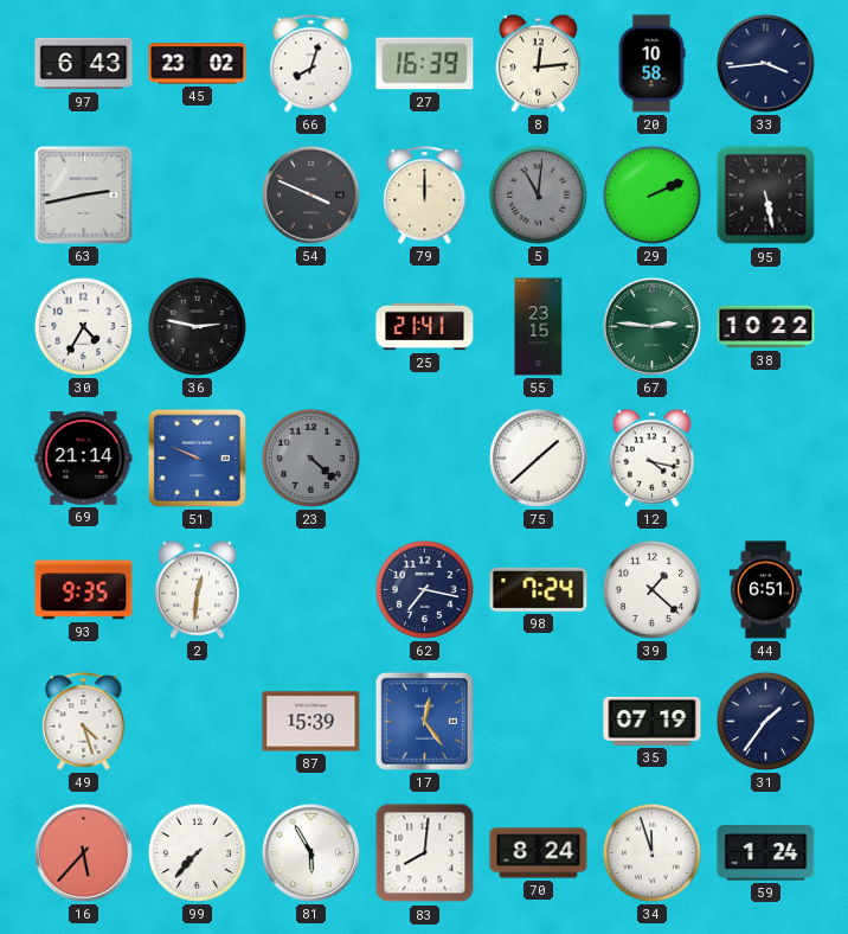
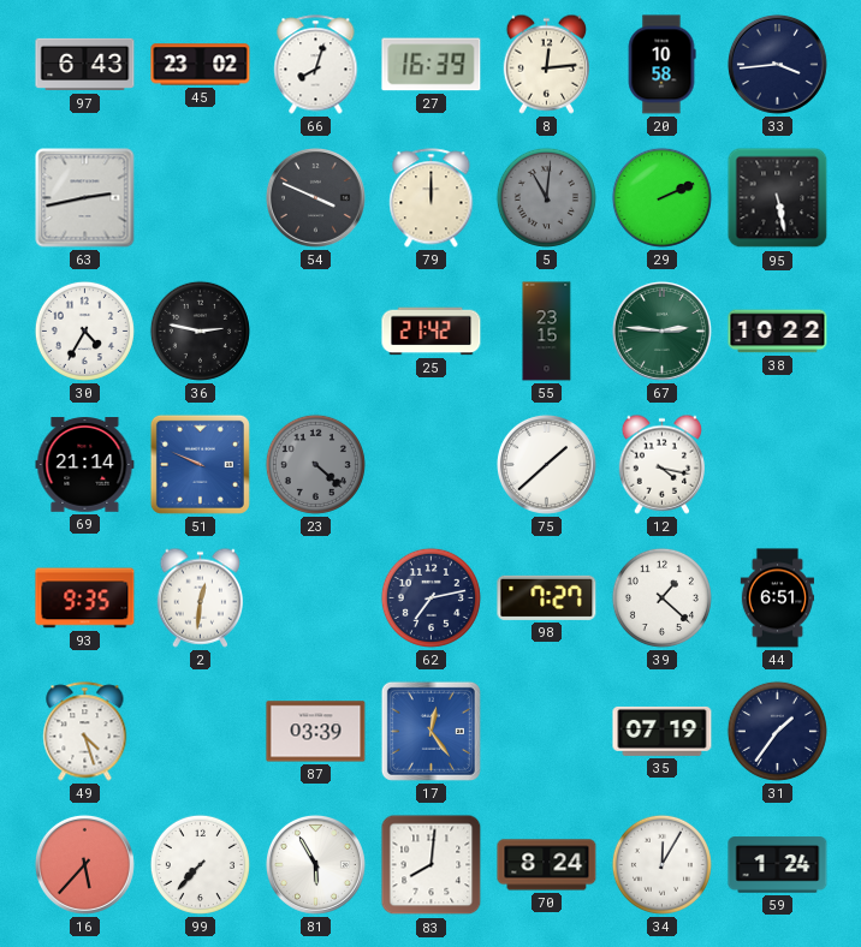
25: 21:41 -> 21:42 (432, 332)
62: 7:17 -> 7:13 (430, 597)
98: 7:24 -> 7:27 (547, 597)
87: 15:39 -> 03:39 (316, 732)
34: 11:57 -> 12:05 (661, 864)
